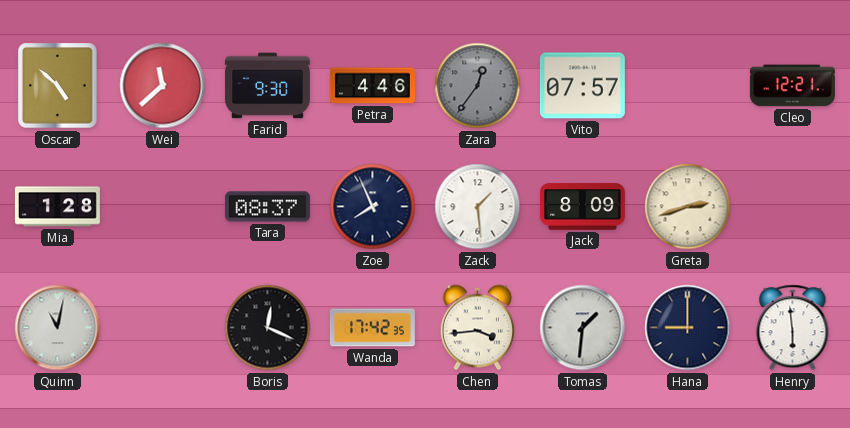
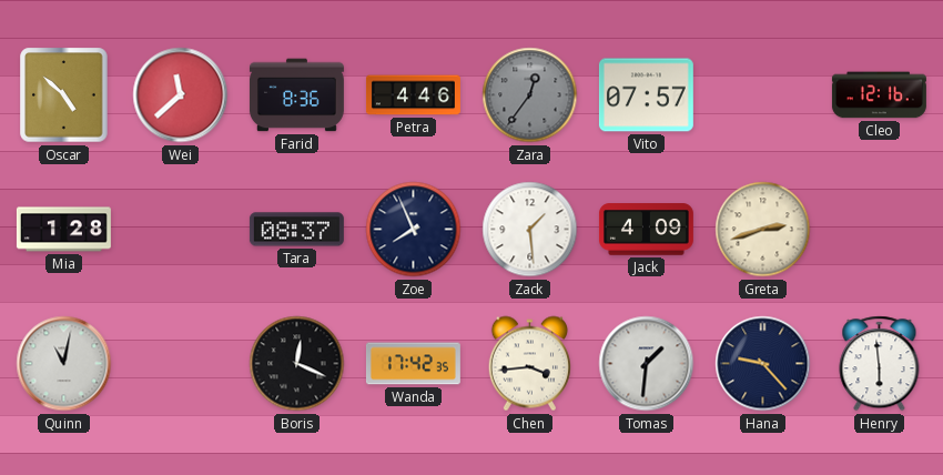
Farid: 9:30 -> 8:36 (296, 95)
Cleo: 12:21 -> 12:16 (879, 95)
Jack: 8:09 -> 4:09 (646, 230)
Hana: 9:00 -> 9:23 (763, 364)
